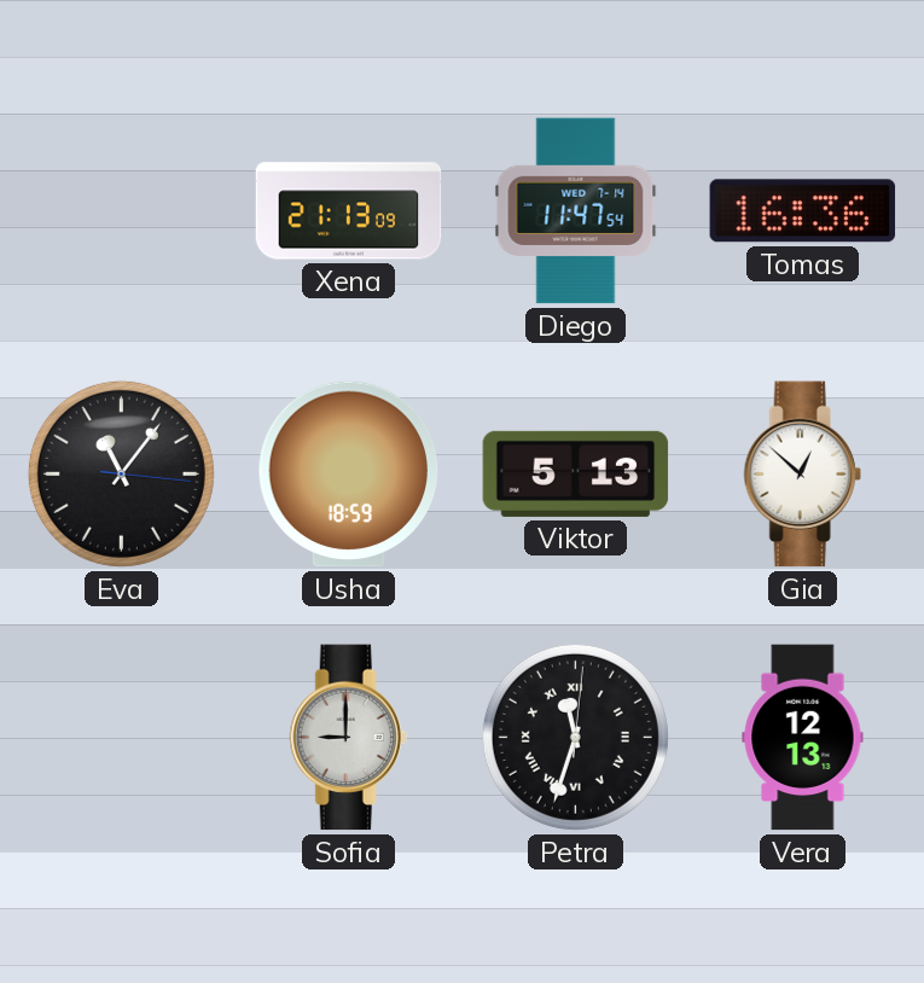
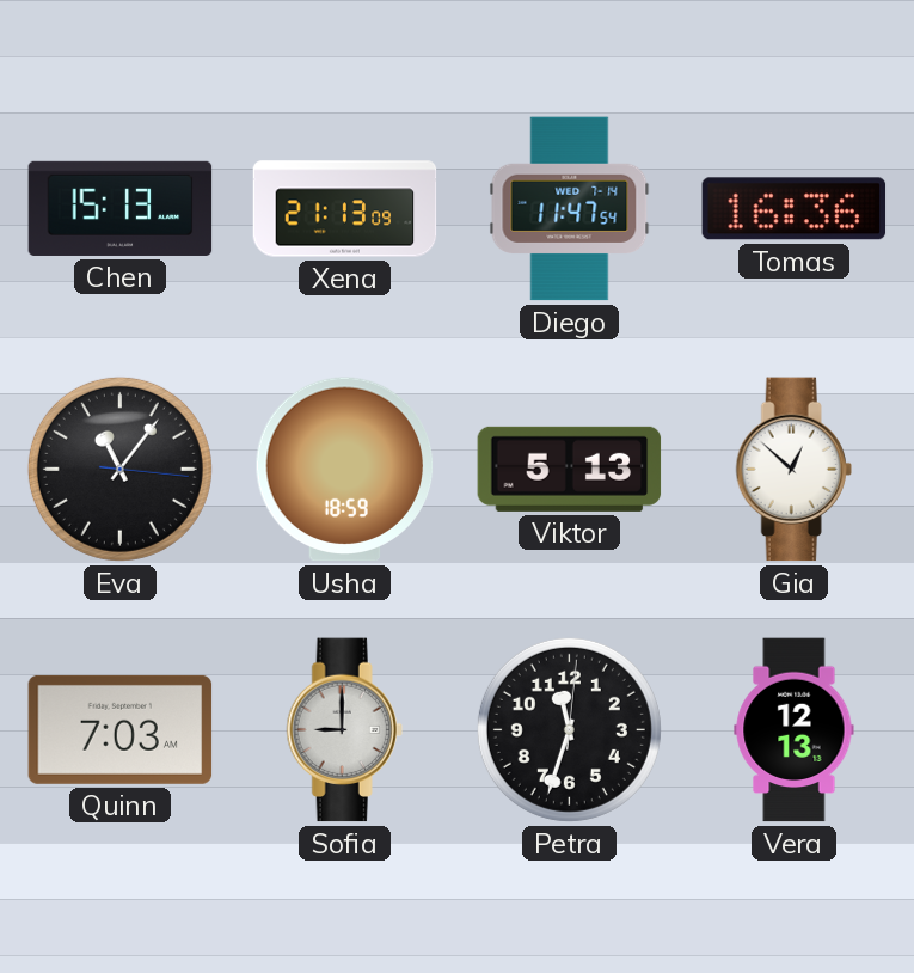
Chen: none -> 15:13 (121, 208)
Quinn: none -> 7:03 (121, 729)
Petra numerals: Roman -> Arabic (569, 729)
